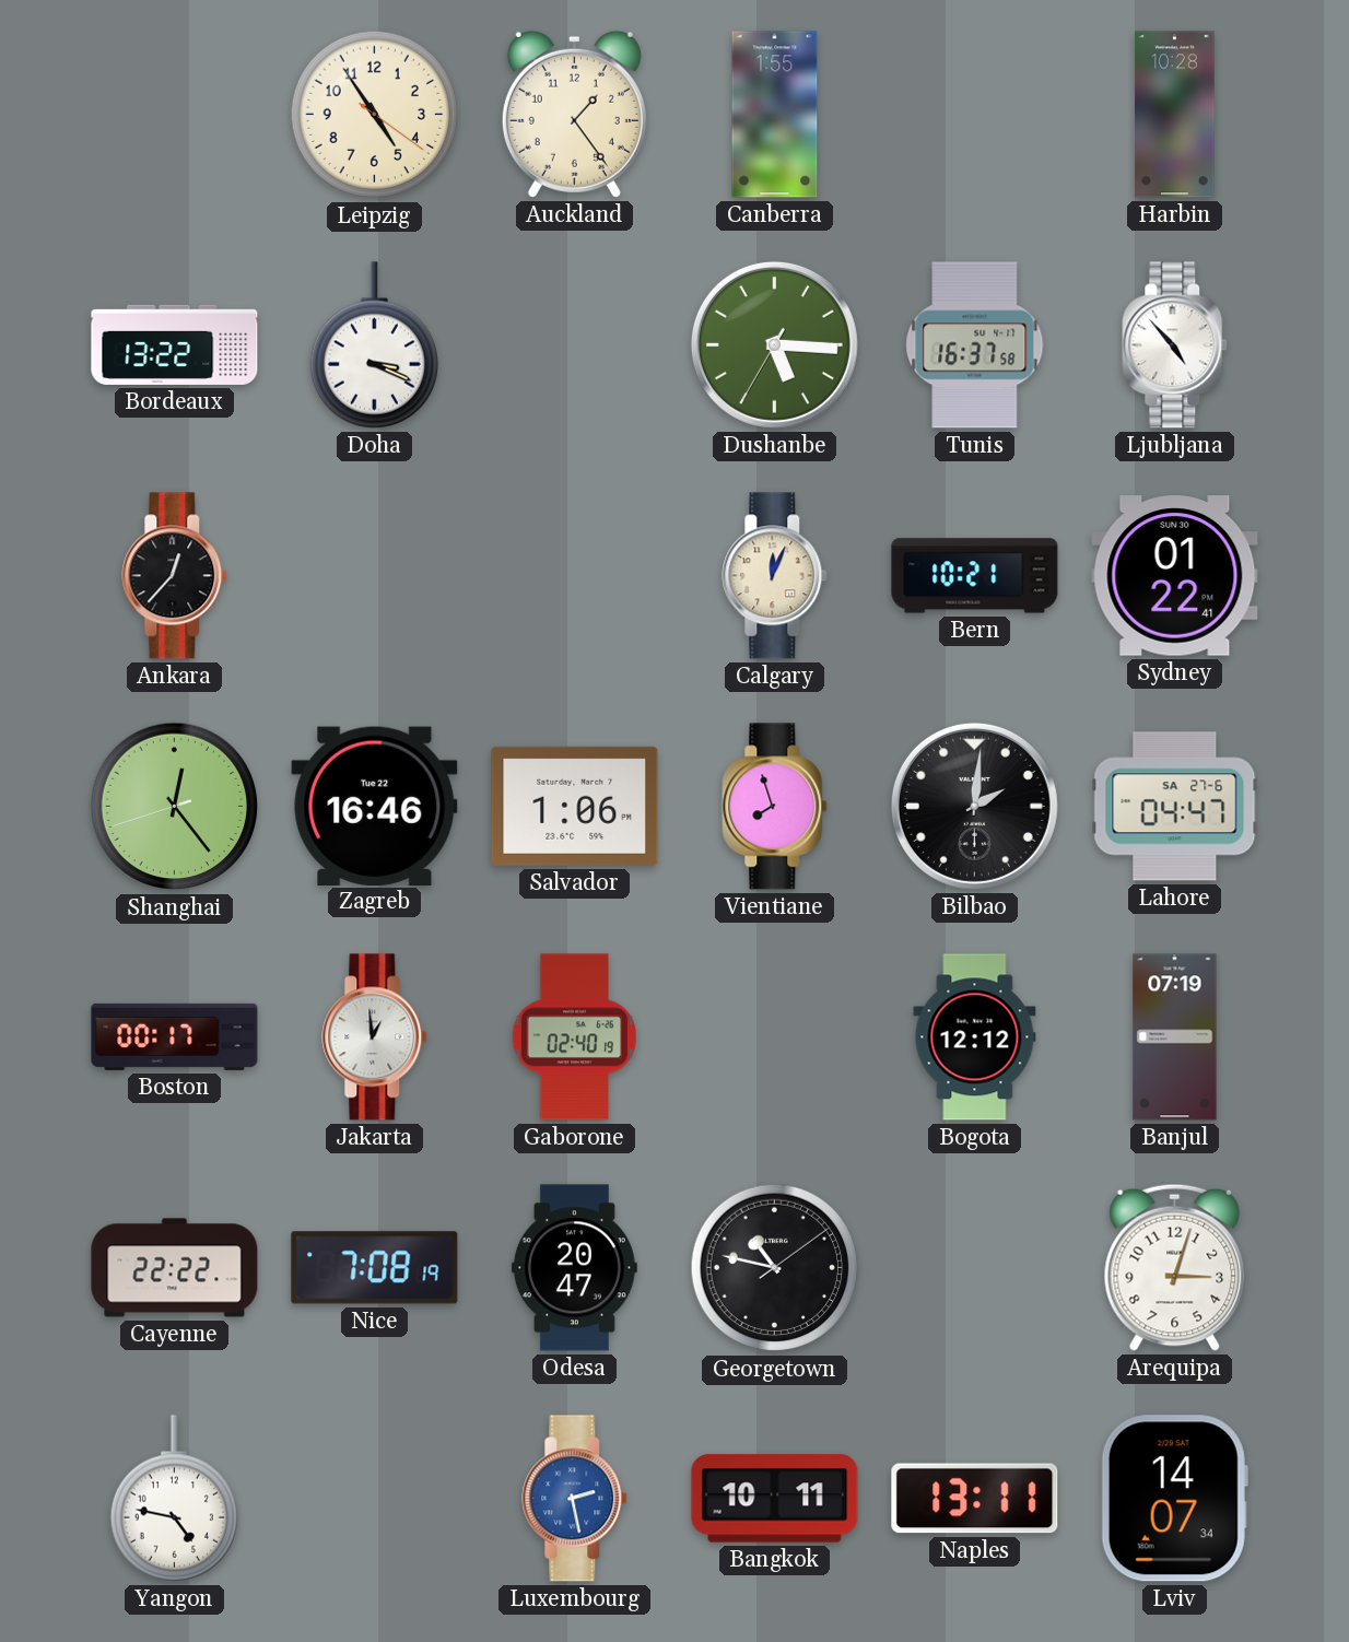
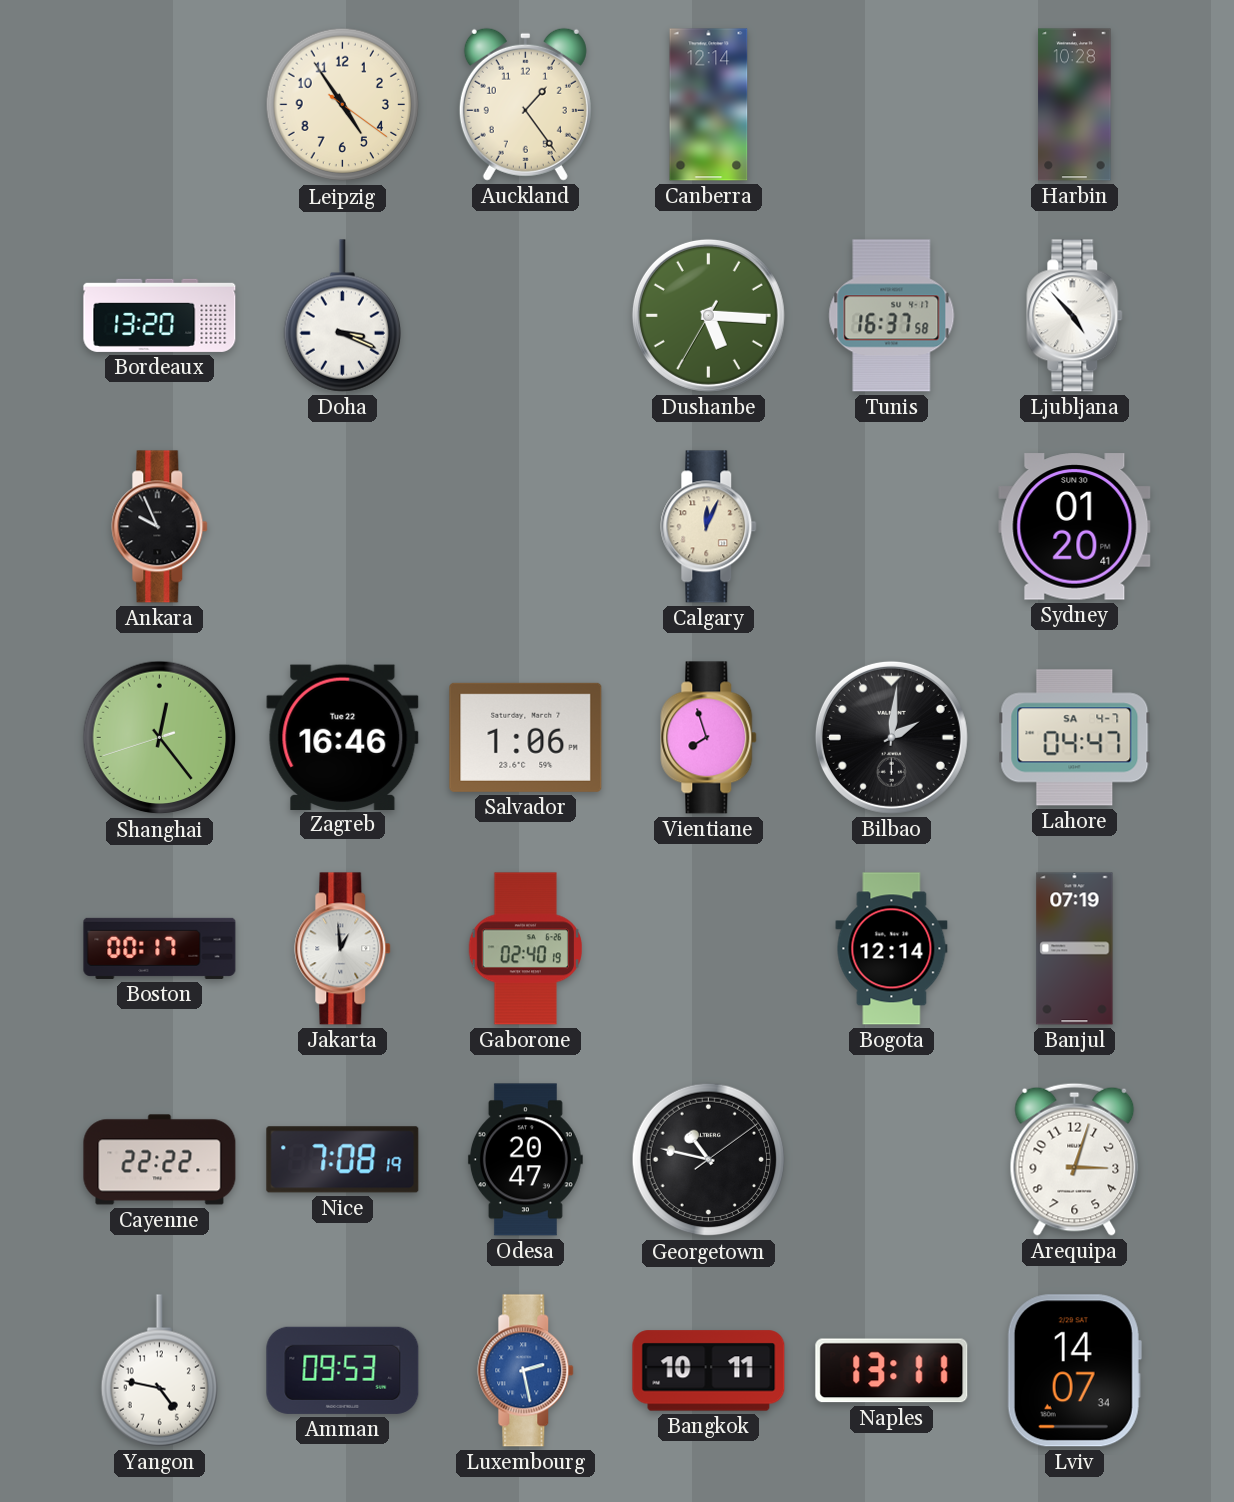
Canberra: 1:55 -> 12:14 (709, 105)
Bordeaux: 13:22 -> 13:20 (160, 315)
Ankara: 12:37 -> 9:56 (160, 527)
Bern: 10:21 -> none (975, 576)
Sydney: 01:22 -> 01:20 (1075, 527)
Lahore date: SA 27-6 -> SA 4-7 (1075, 738)
Bogota: 12:12 -> 12:14 (892, 949)
Amman: none -> 09:53 (343, 1370)
